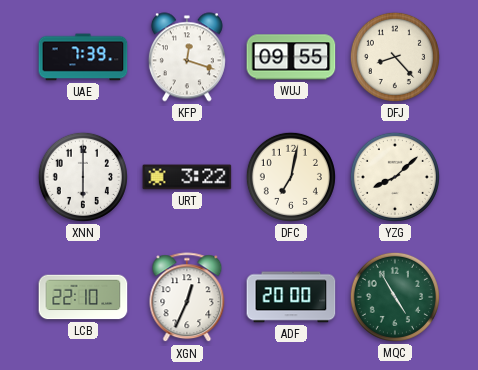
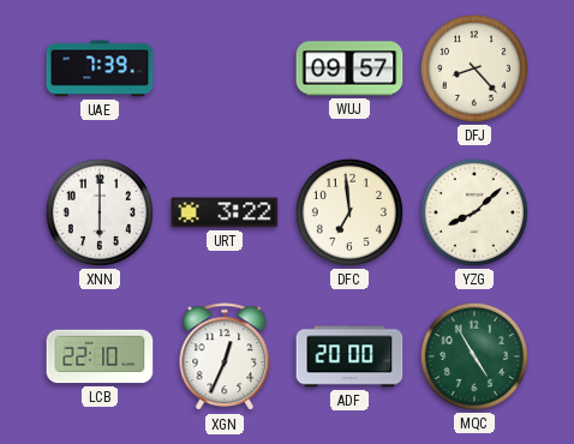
KFP: 12:18 -> none (187, 57)
WUJ: 09:55 -> 09:57 (349, 68)
DFC: 7:02 -> 6:59 (349, 212)
